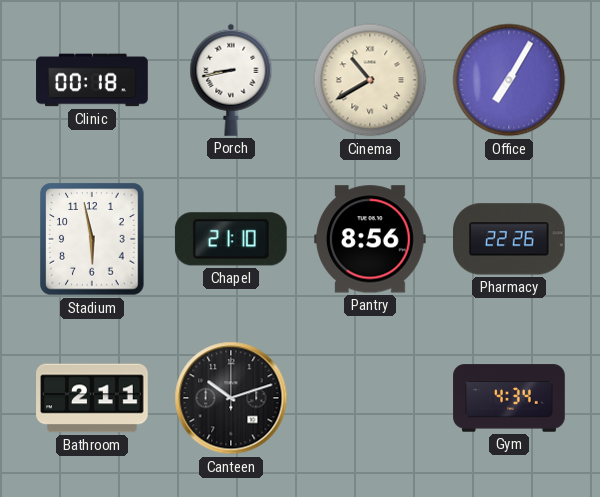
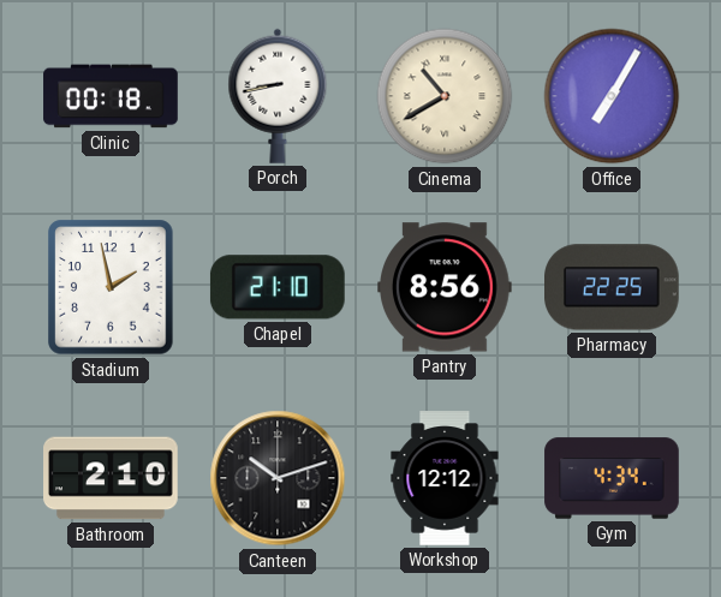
Stadium: 5:58 -> 1:58 (111, 287)
Pharmacy: 22:26 -> 22:25 (613, 287)
Bathroom: 2:11 -> 2:10 (111, 478)
Workshop: none -> 12:12 (445, 478)
